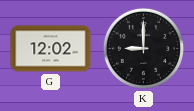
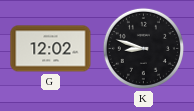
K: 9:00 -> 8:48 (143, 48)
